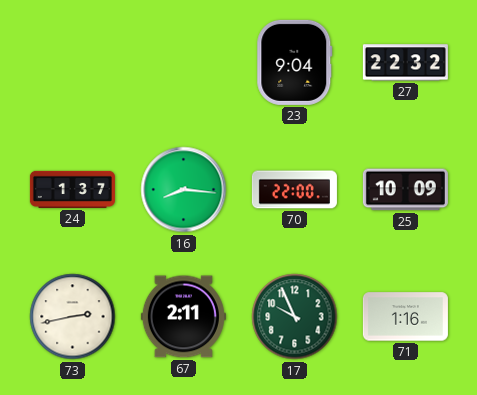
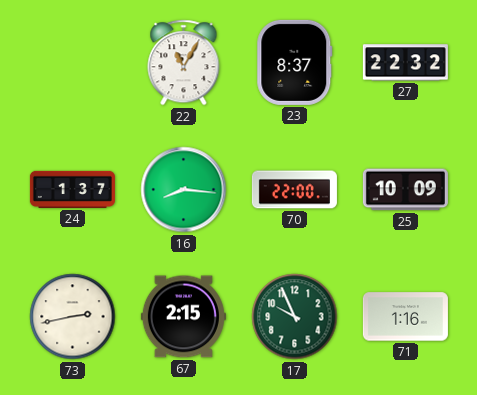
22: none -> 11:05 (184, 63)
23: 9:04 -> 8:37 (295, 62)
67: 2:11 -> 2:15 (183, 317)
